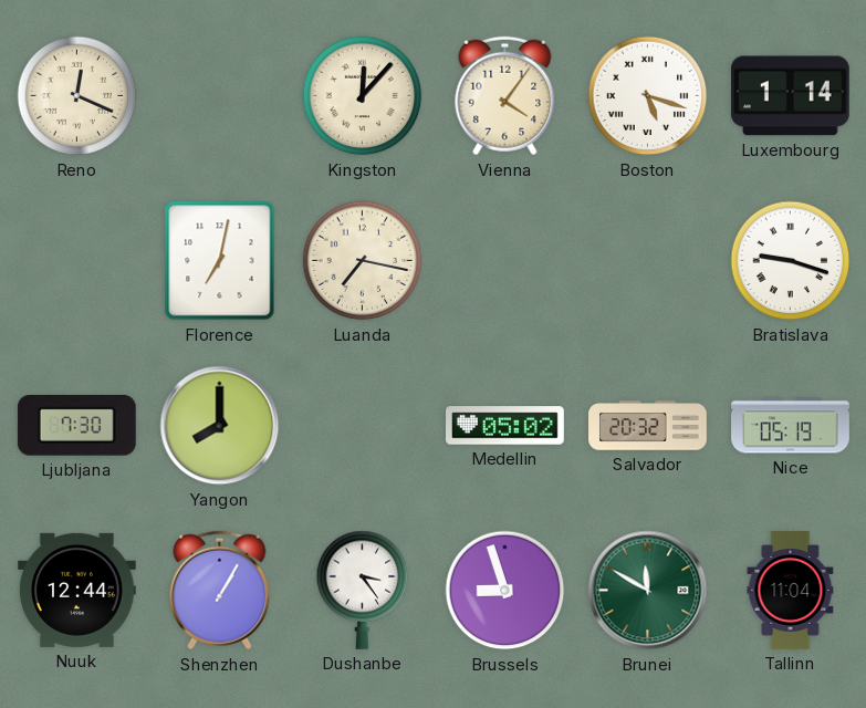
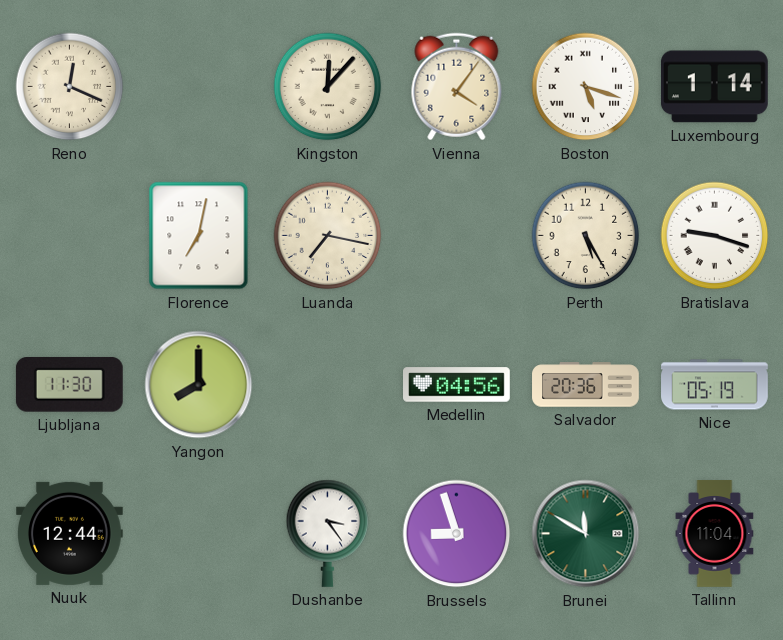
Perth: none -> 5:25 (586, 236)
Ljubljana: 7:30 -> 11:30 (69, 384)
Medellin: 05:02 -> 04:56 (457, 385)
Salvador: 20:32 -> 20:36 (586, 385)
Shenzhen: 1:05 -> none (220, 591)
